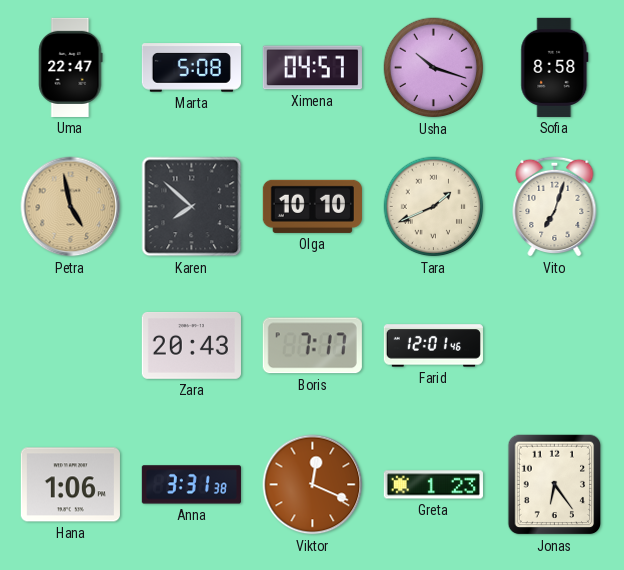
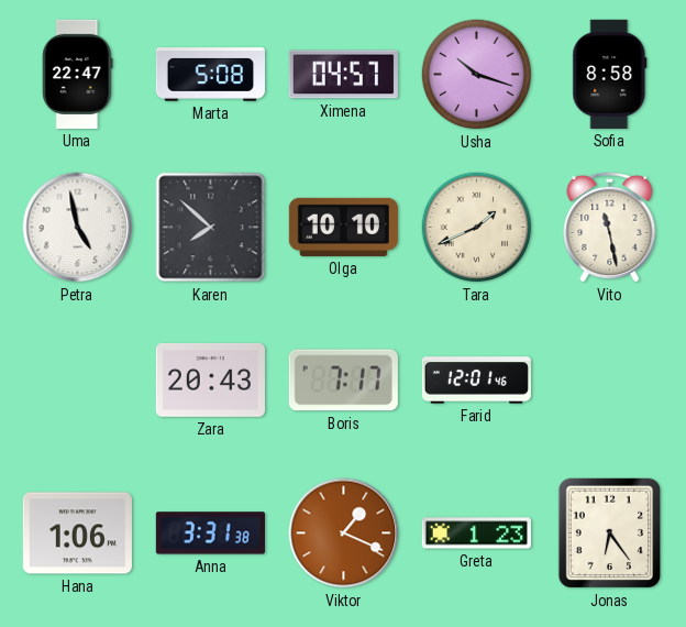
Petra dial: champagne -> white (78, 228)
Vito: 7:03 -> 11:28 (610, 227)
Viktor: 12:19 -> 1:19 (344, 533)
